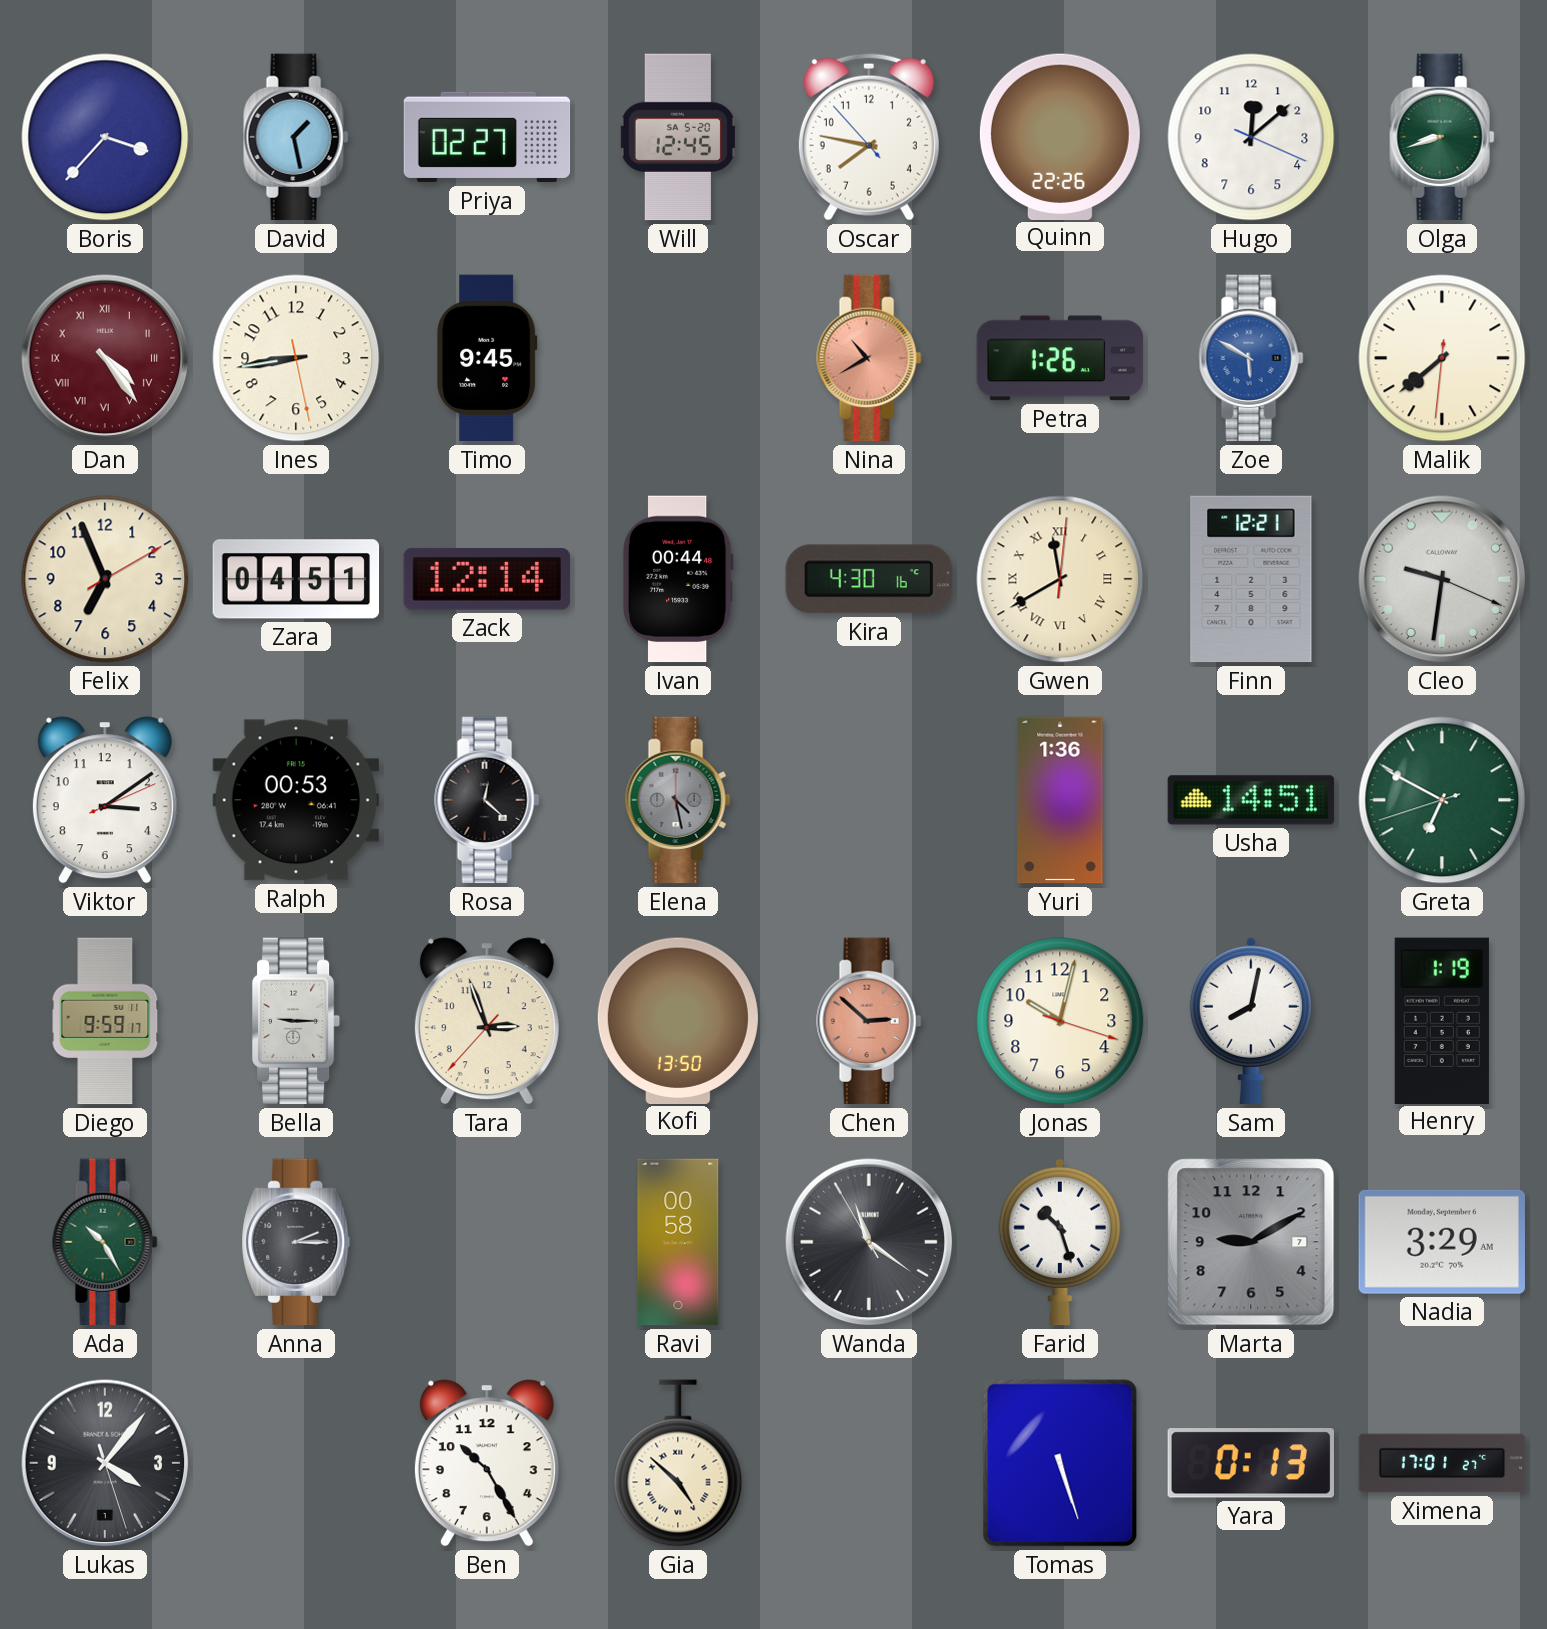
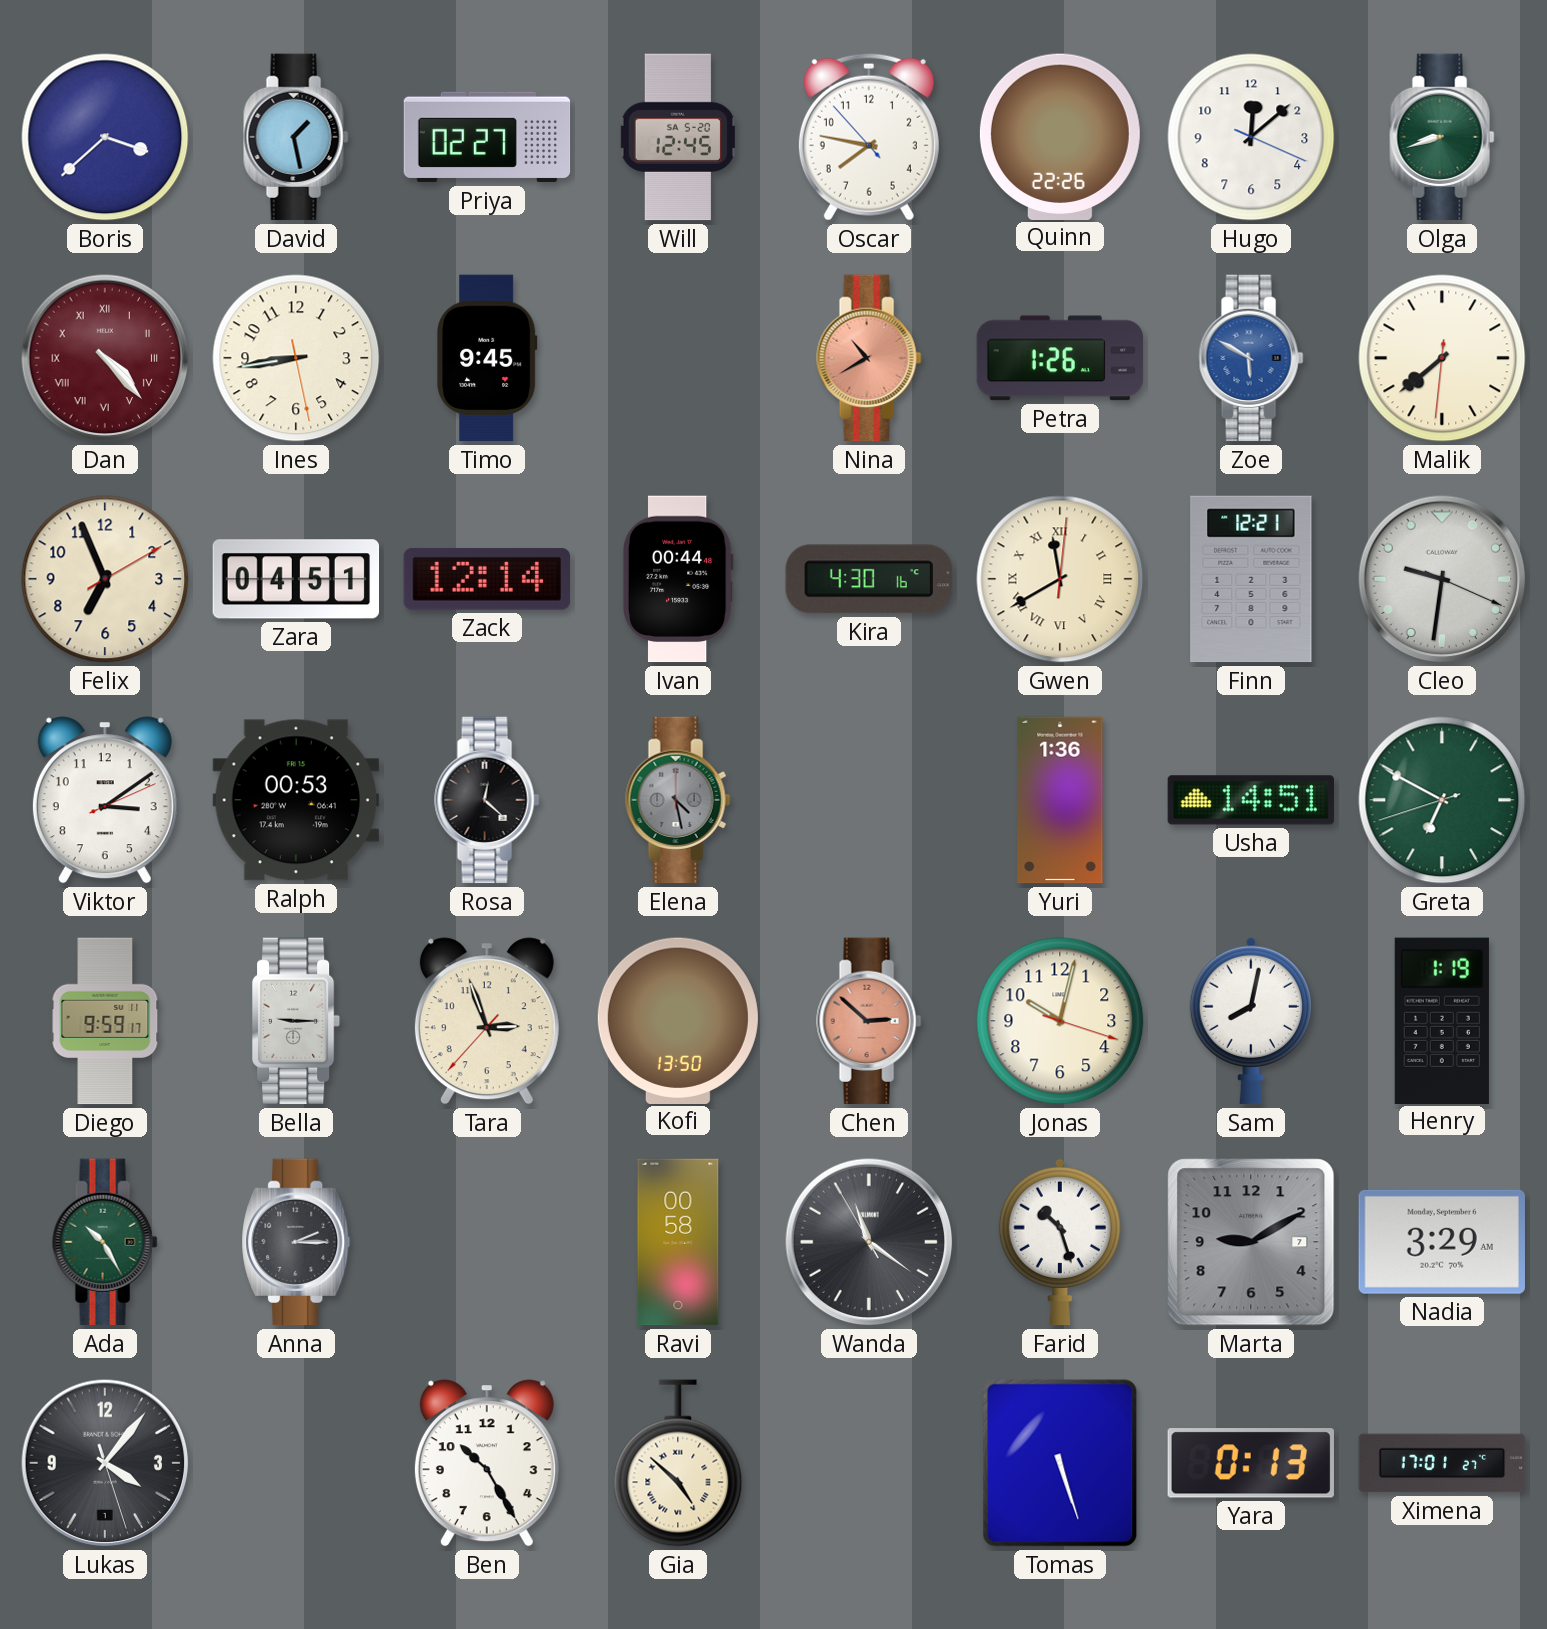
Boris: 3:37 -> 3:38 (105, 137)
Dan: 4:24 -> 4:23 (105, 358)
